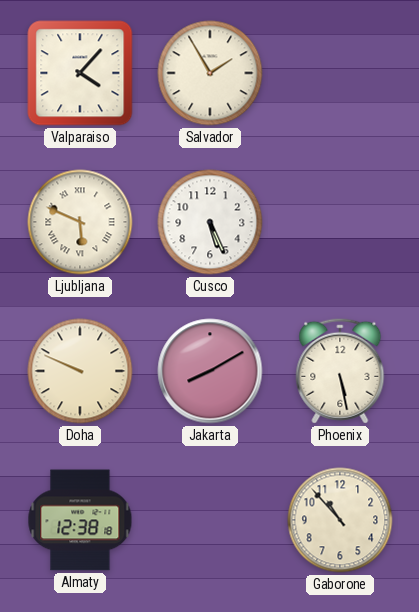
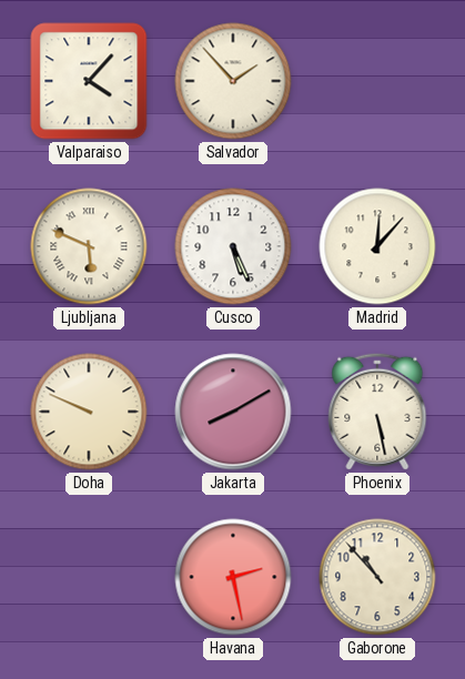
Salvador: 1:55 -> 1:53 (233, 81)
Madrid: none -> 12:07 (377, 246)
Almaty: 12:38 -> none (80, 520)
Havana: none -> 2:28 (233, 577)
